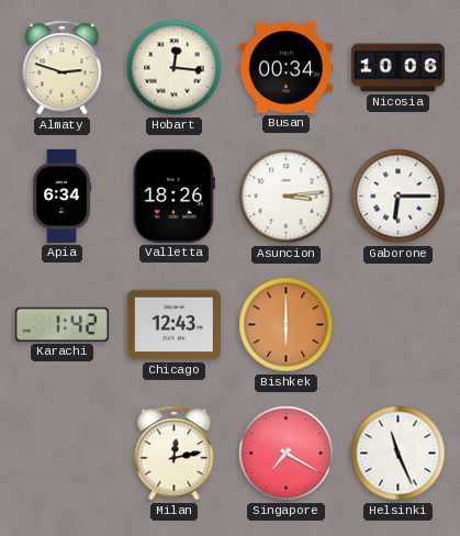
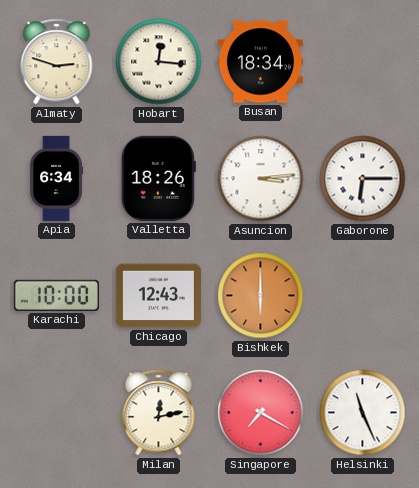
Busan: 00:34 -> 18:34 (260, 62)
Nicosia: 10:06 -> none (397, 68)
Karachi: 1:42 -> 10:00 (56, 295)
